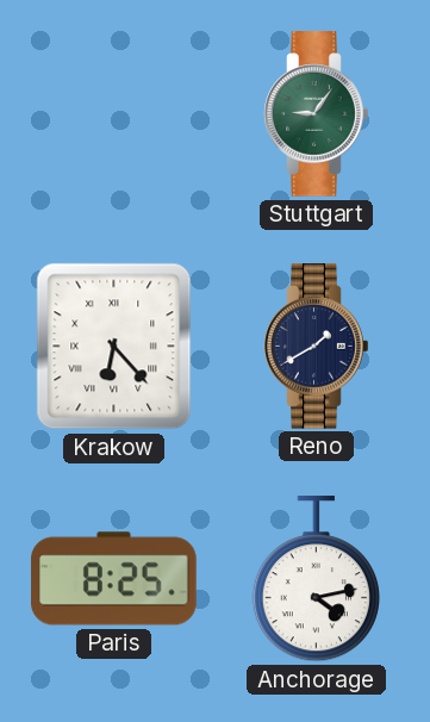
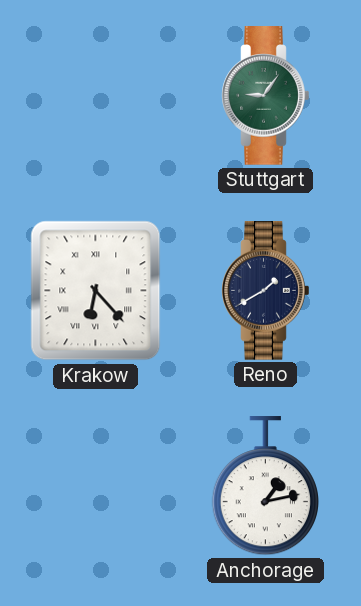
Paris: 8:25 -> none (114, 579)
Anchorage: 4:13 -> 1:13 (265, 486)
